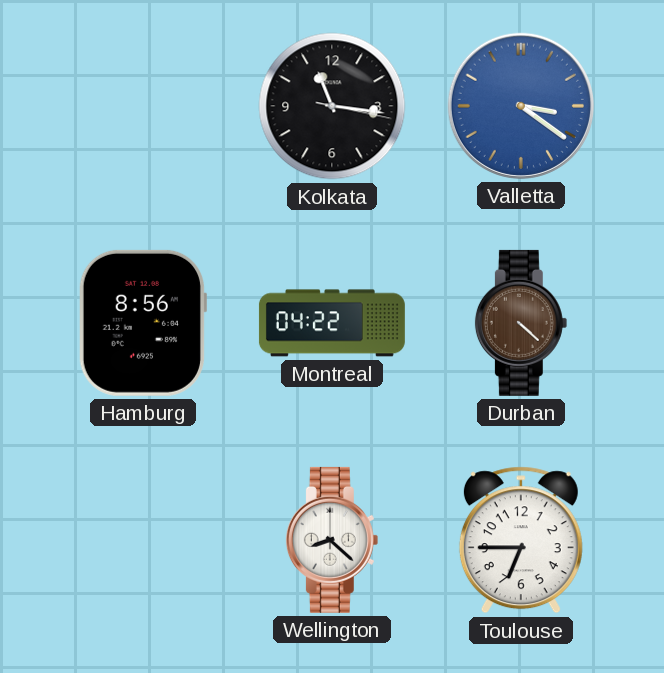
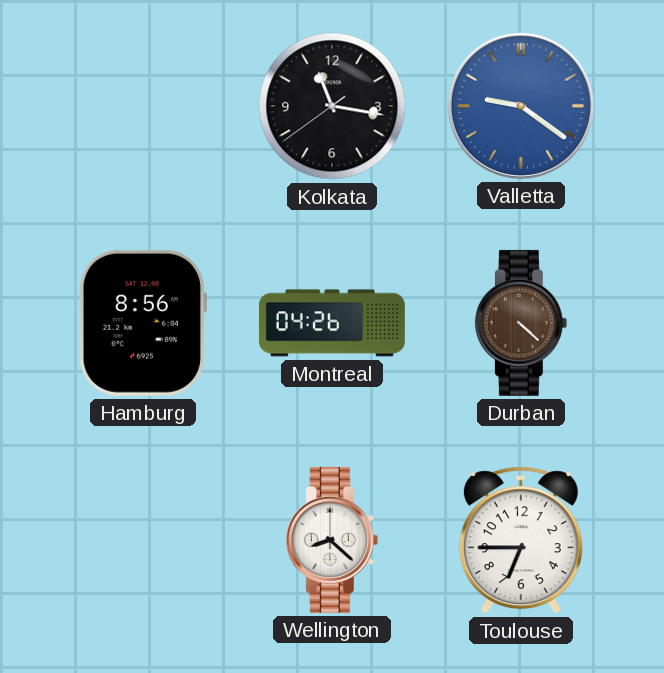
Kolkata: 11:16:17 -> 11:16:39 (332, 106)
Valletta: 3:21 -> 9:21 (521, 106)
Montreal: 04:22 -> 04:26 (332, 323)
